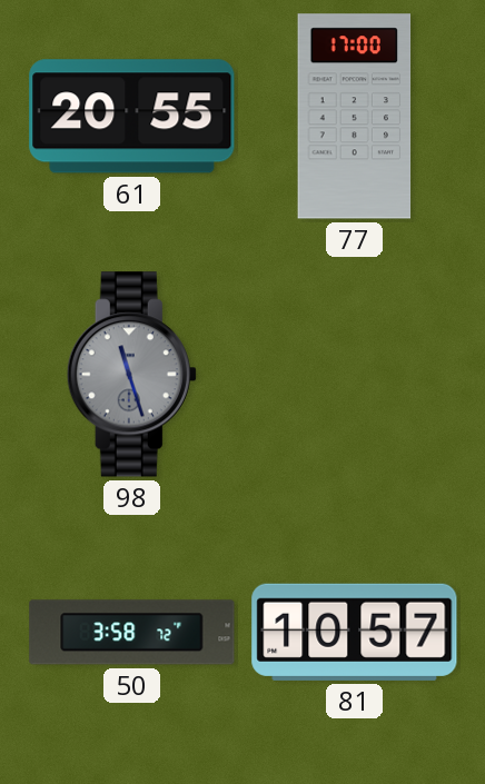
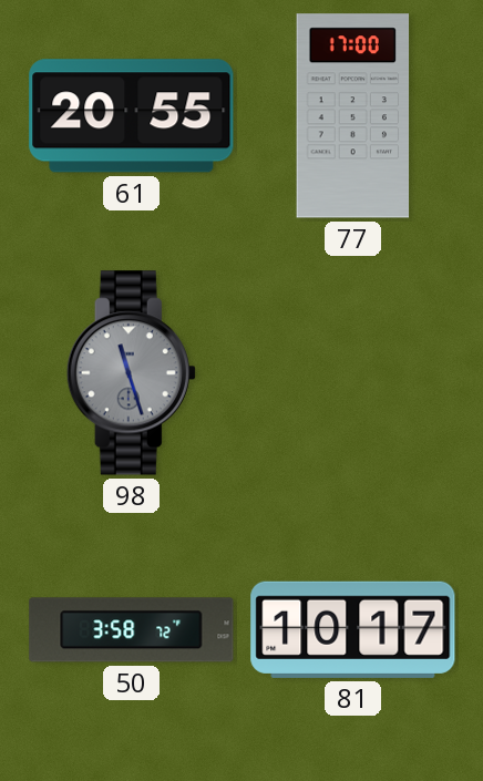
81: 10:57 -> 10:17 (353, 629)
